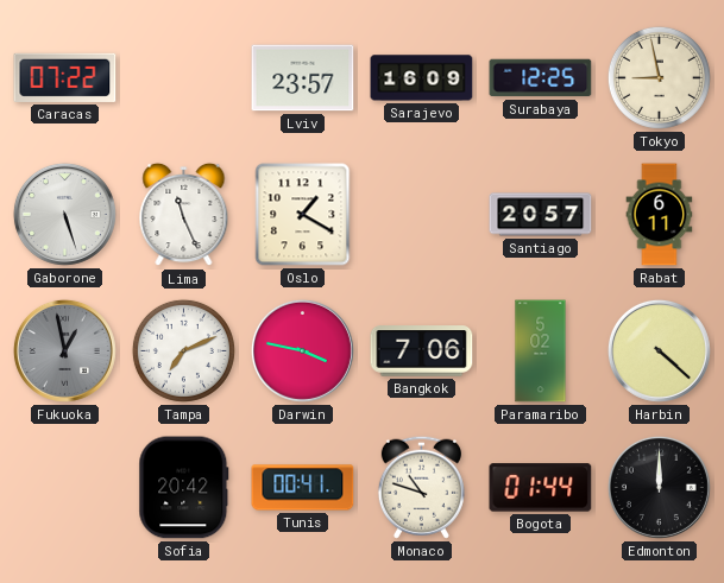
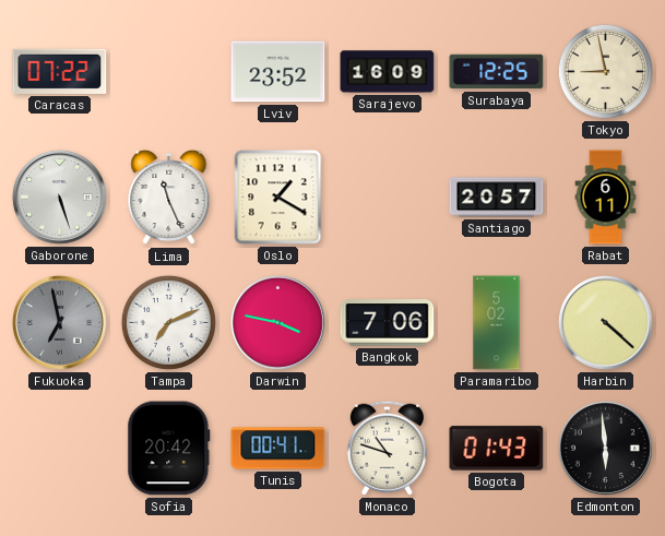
Lviv: 23:57 -> 23:52 (278, 72)
Fukuoka: 12:58 -> 6:58 (59, 322)
Bogota: 01:44 -> 01:43 (497, 449)
Edmonton: 12:00 -> 5:59 (605, 448)
